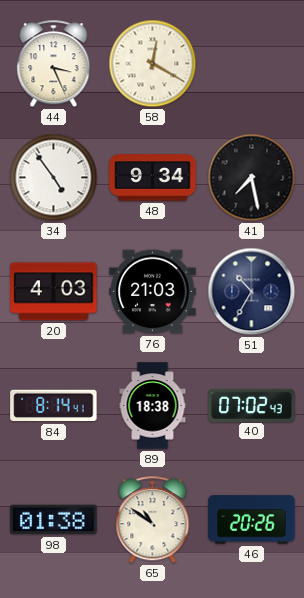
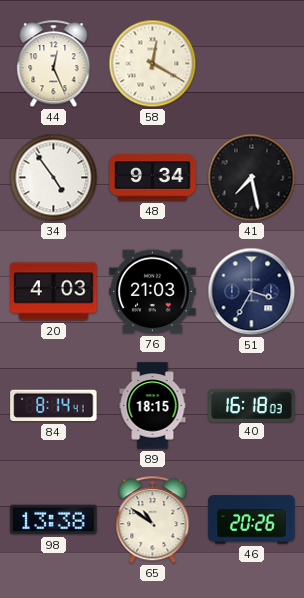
44: 3:26 -> 12:26 (54, 64)
51: 10:35 -> 3:35 (252, 292)
89: 18:38 -> 18:15 (153, 406)
40: 07:02 -> 16:18 (252, 405)
98: 01:38 -> 13:38 (54, 520)
